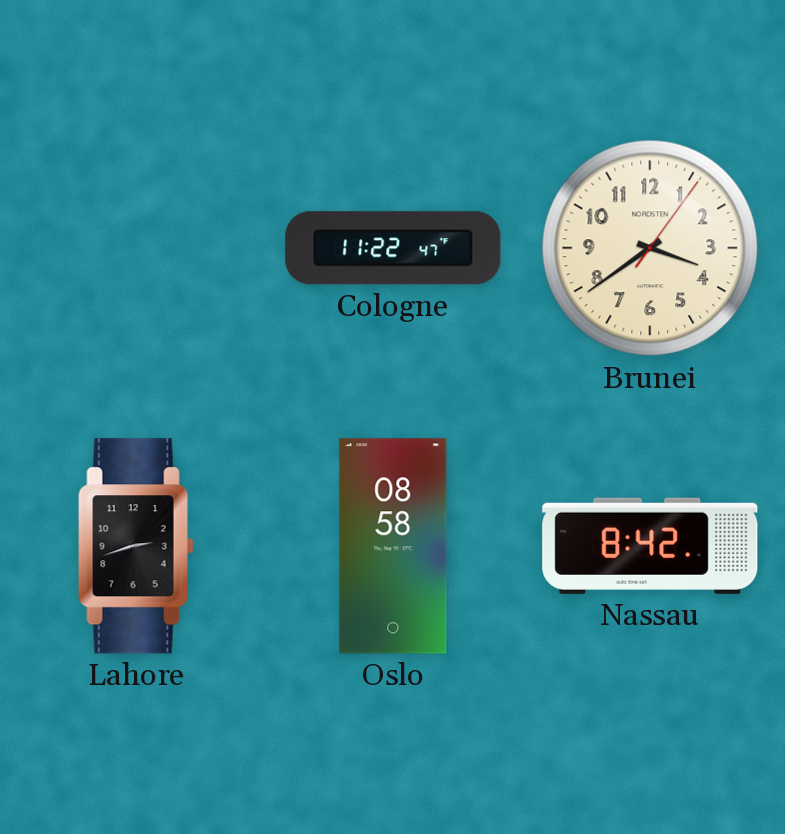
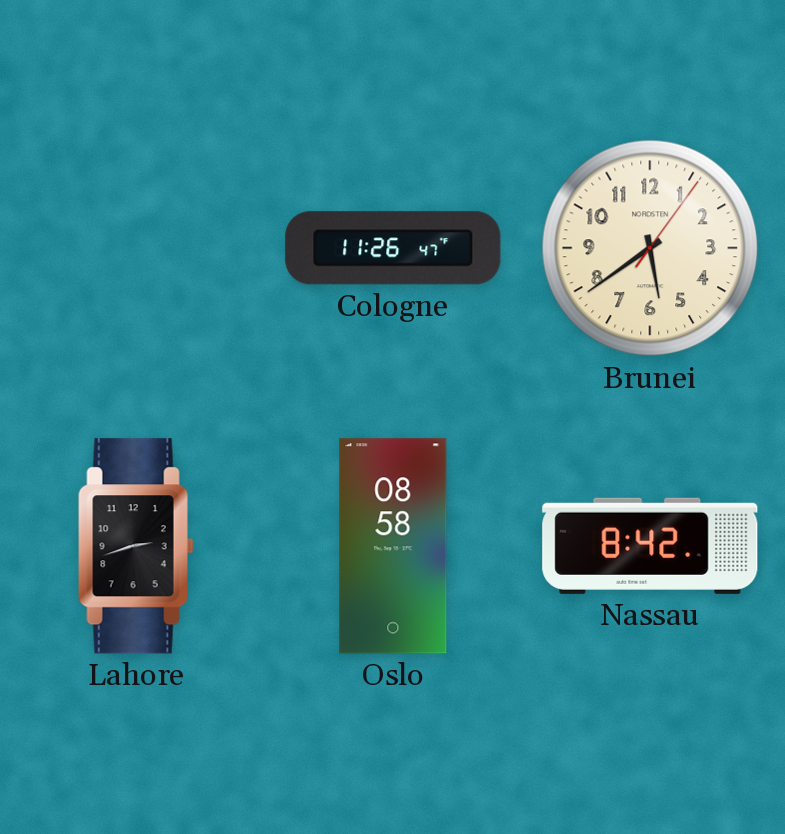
Cologne: 11:22 -> 11:26 (393, 248)
Brunei: 3:39 -> 5:39 (650, 248)
